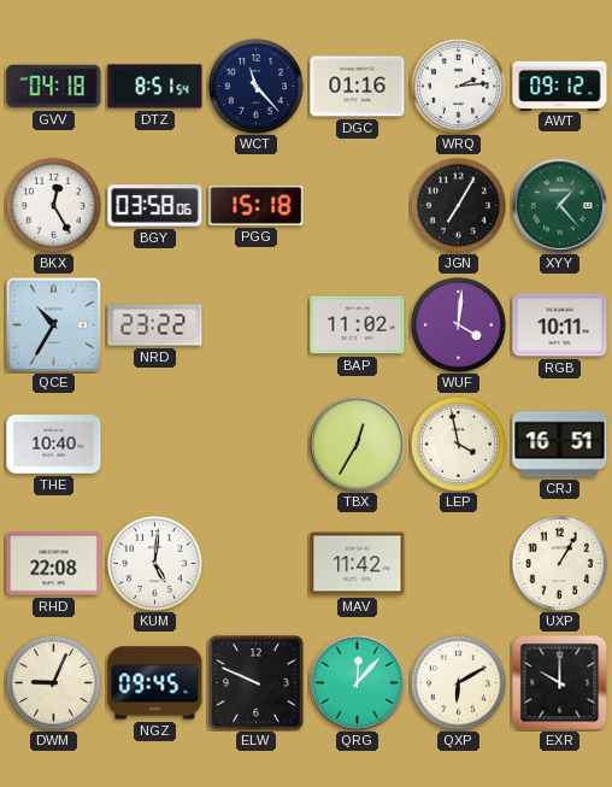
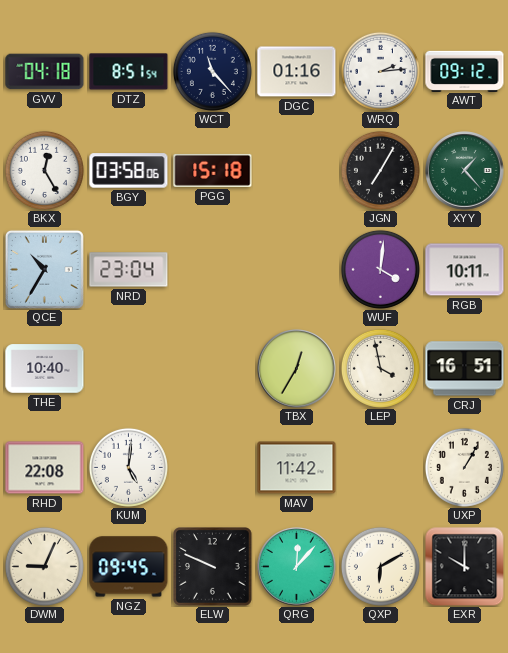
NRD: 23:22 -> 23:04 (129, 270)
BAP: 11:02 -> none (358, 325)
